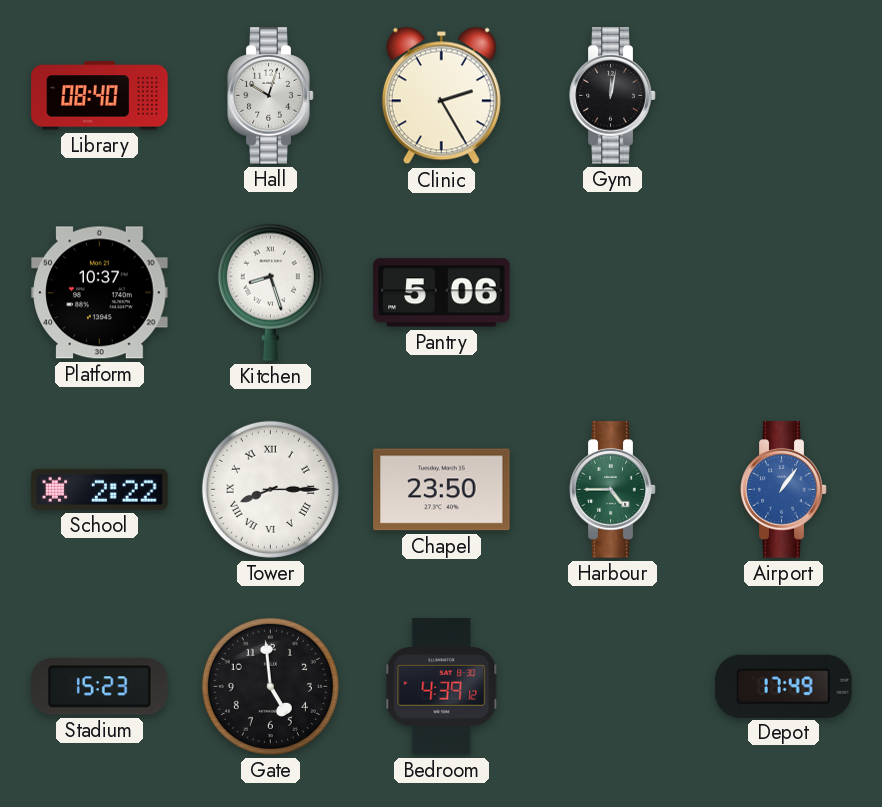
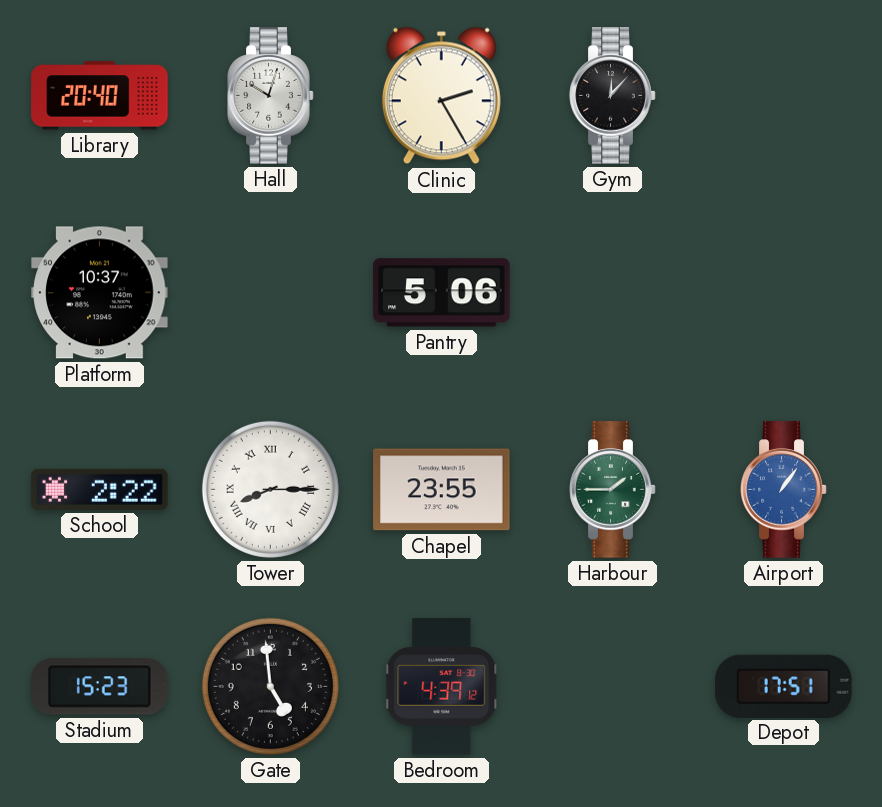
Library: 08:40 -> 20:40 (100, 96)
Gym: 12:02 -> 12:07 (613, 96)
Kitchen: 8:27 -> none (270, 292)
Chapel: 23:50 -> 23:55 (442, 490)
Harbour: 4:45 -> 1:45 (613, 490)
Depot: 17:49 -> 17:51 (784, 686)
